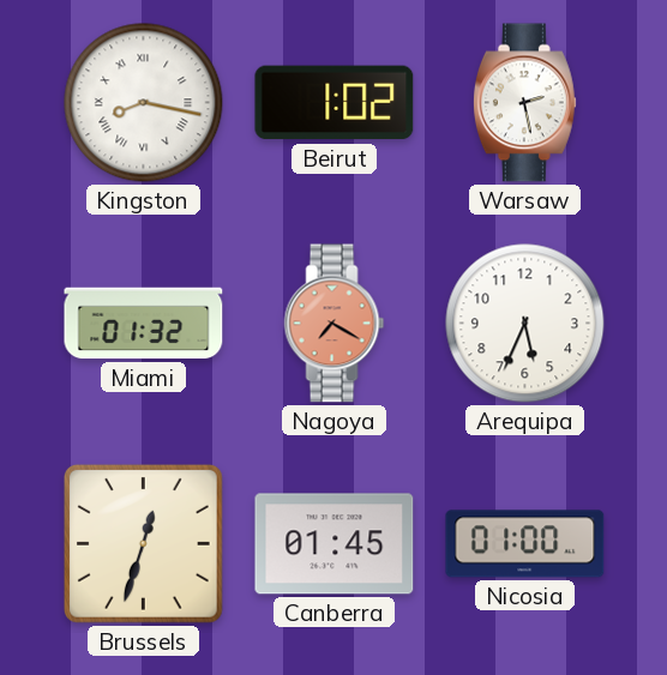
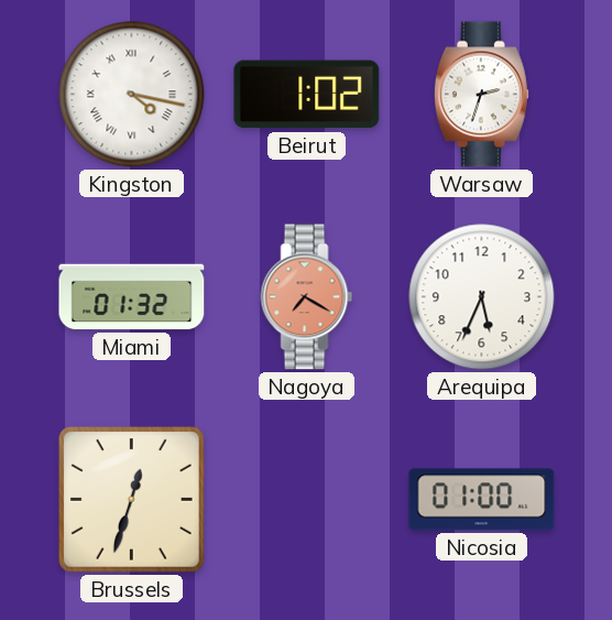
Kingston: 8:17 -> 4:17 (132, 95)
Warsaw: 2:28 -> 2:33 (481, 95)
Canberra: 01:45 -> none (335, 544)
